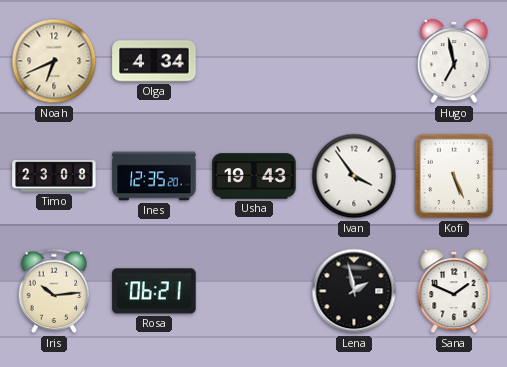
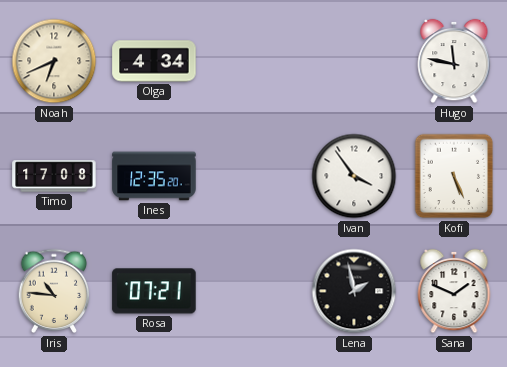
Hugo: 6:58 -> 11:47 (454, 61)
Timo: 23:08 -> 17:08 (54, 176)
Usha: 19:43 -> none (254, 176)
Iris: 10:14 -> 10:46 (54, 291)
Rosa: 06:21 -> 07:21 (154, 291)
